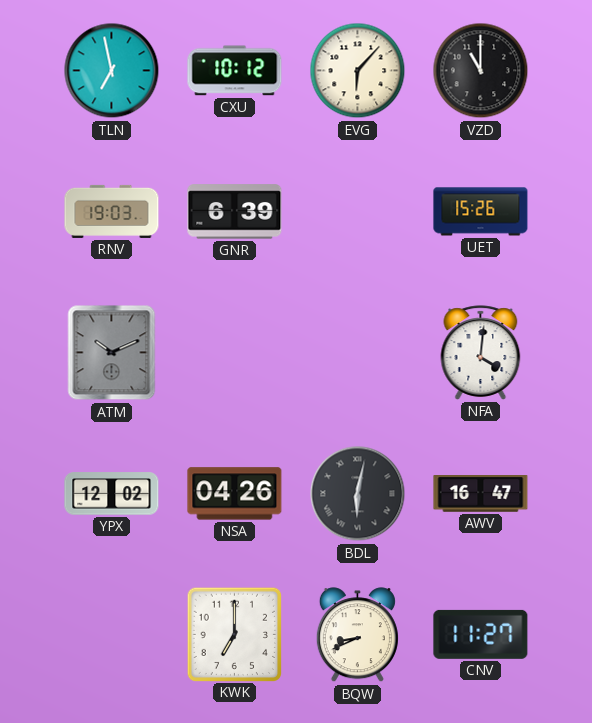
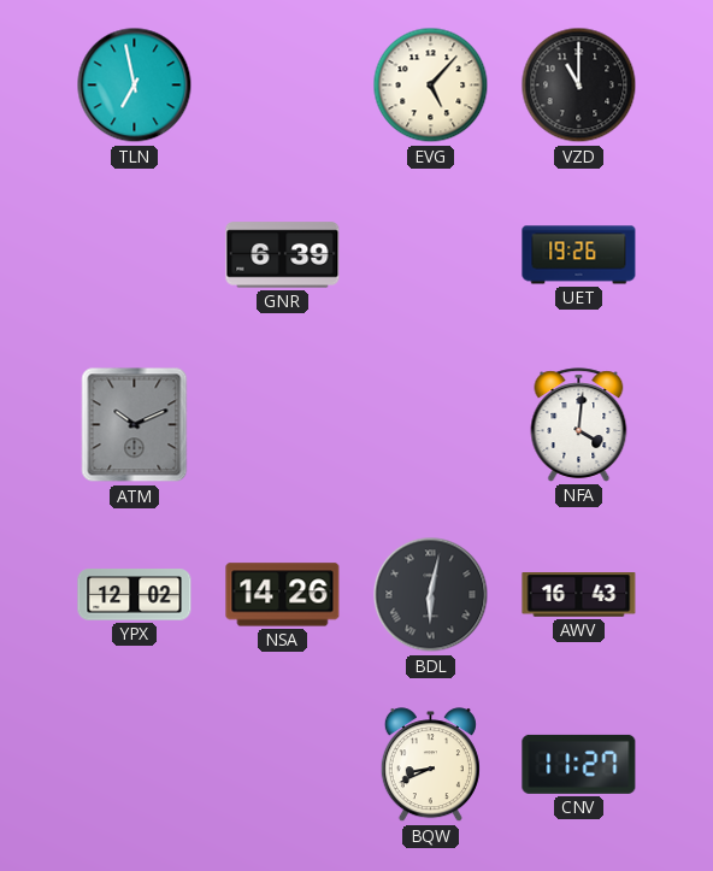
CXU: 10:12 -> none (235, 71)
EVG: 6:07 -> 5:07 (431, 86)
RNV: 19:03 -> none (112, 211)
UET: 15:26 -> 19:26 (579, 255)
NSA: 04:26 -> 14:26 (283, 595)
AWV: 16:47 -> 16:43 (579, 595)
KWK: 7:00 -> none (234, 634)
